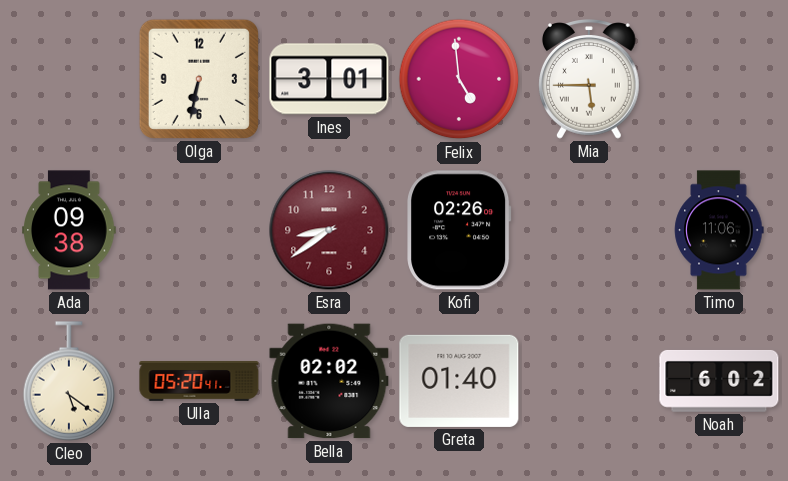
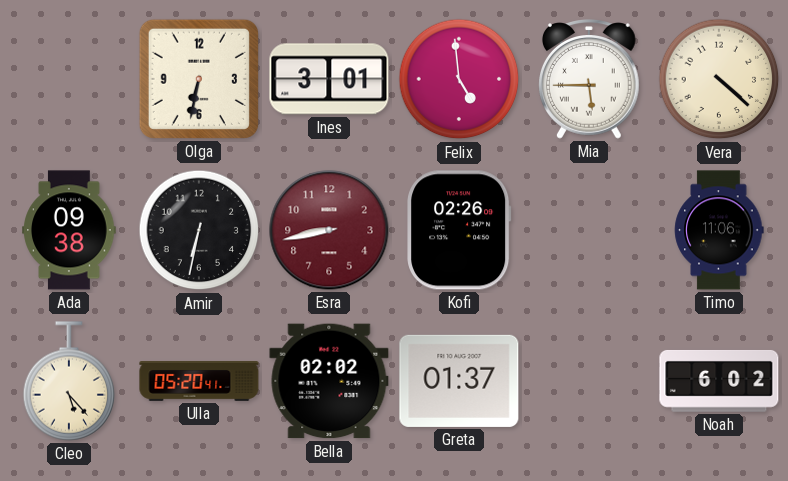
Vera: none -> 4:22 (719, 79)
Amir: none -> 6:32 (199, 230)
Esra: 8:39 -> 8:43 (329, 230)
Cleo: 5:21 -> 5:23 (69, 381)
Greta: 01:40 -> 01:37 (459, 381)
